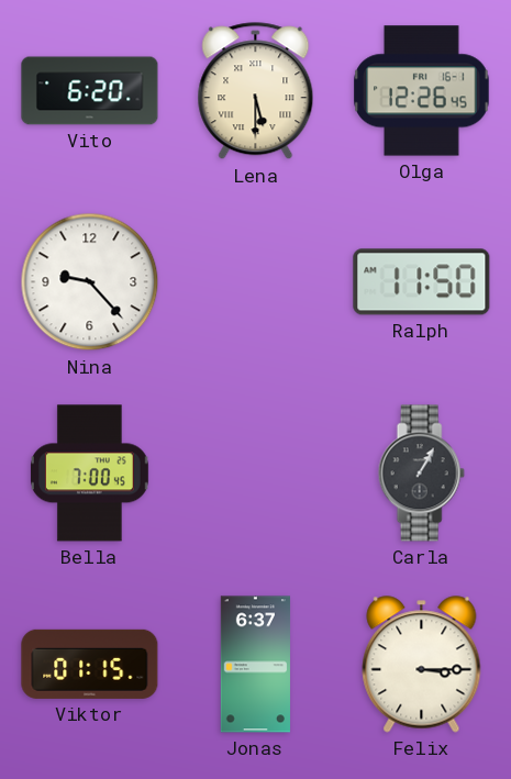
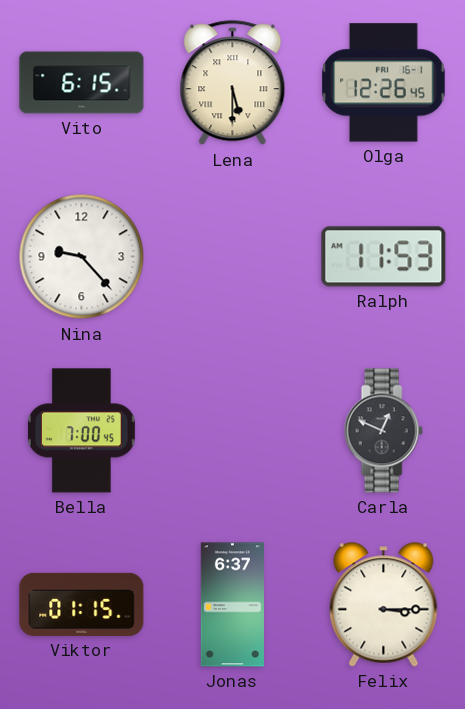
Vito: 6:20 -> 6:15 (82, 83)
Ralph: 11:50 -> 11:53 (384, 257)
Carla: 1:05 -> 12:49 (383, 431)
